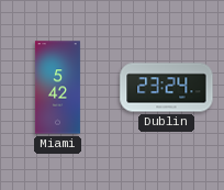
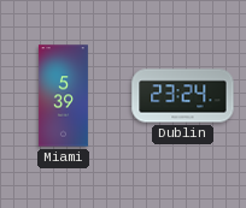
Miami: 5:42 -> 5:39 (63, 96)
